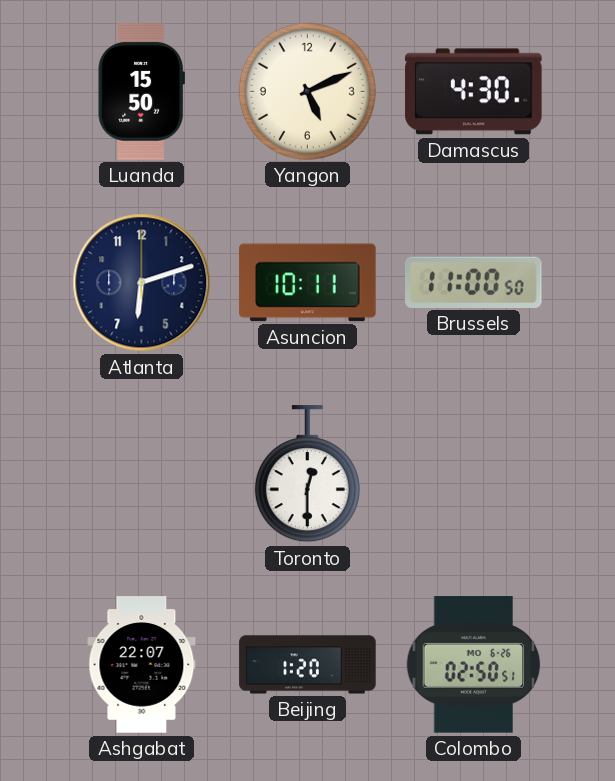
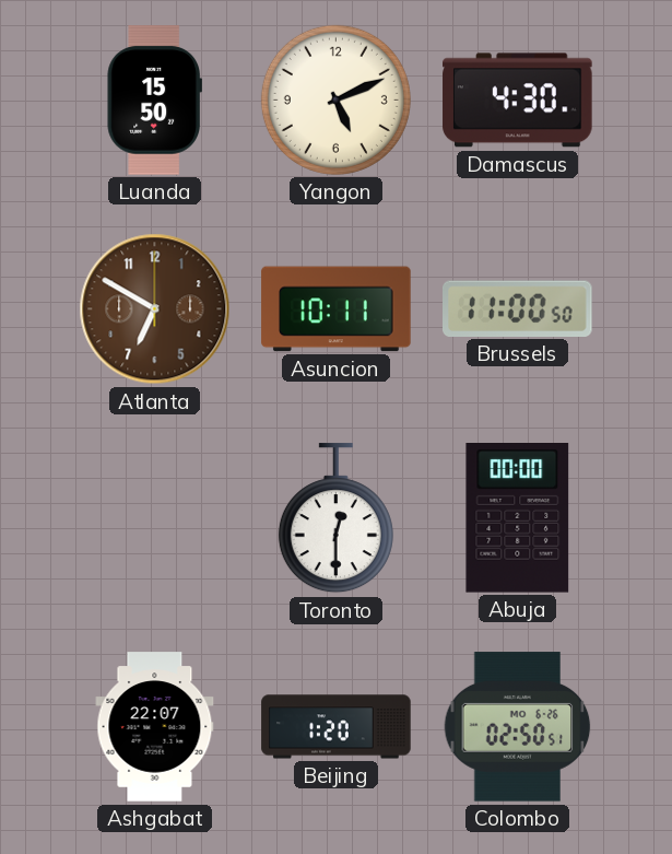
Atlanta: 6:12 -> 6:50 (155, 309)
Atlanta dial: navy -> brown (155, 309)
Abuja: none -> 00:00 (518, 518)
